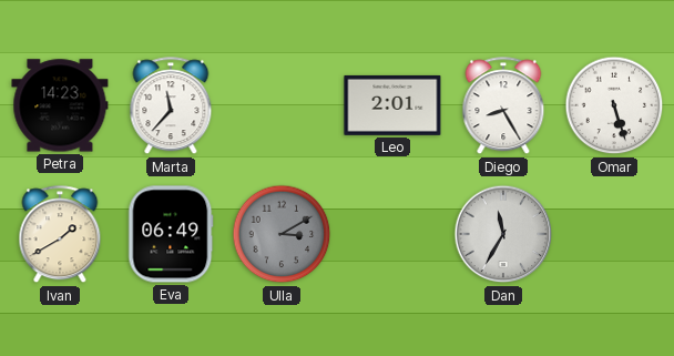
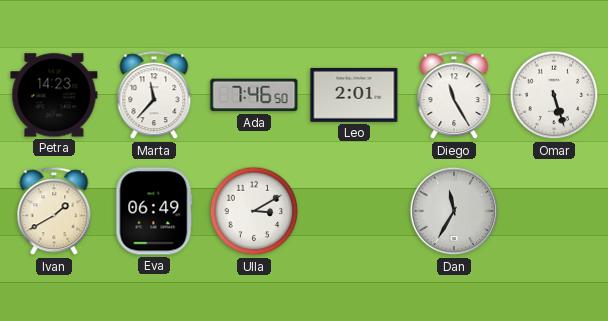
Ada: none -> 7:46 (254, 95)
Diego: 8:25 -> 11:25 (454, 96)
Ulla dial: grey -> white (254, 211)
